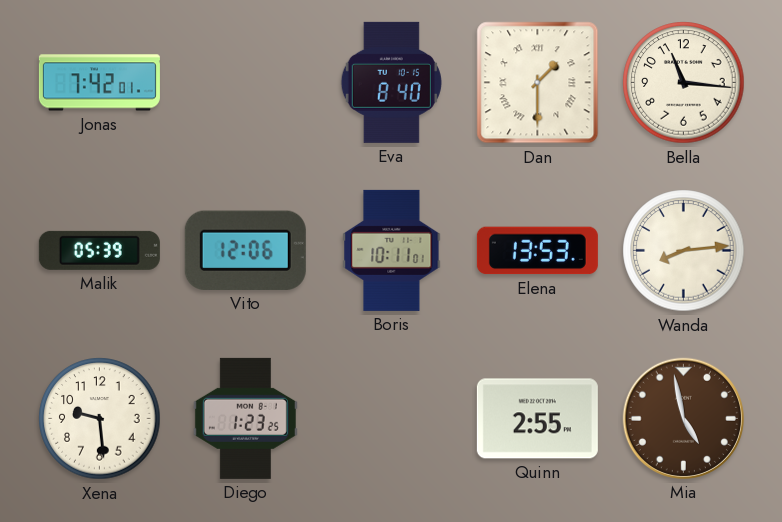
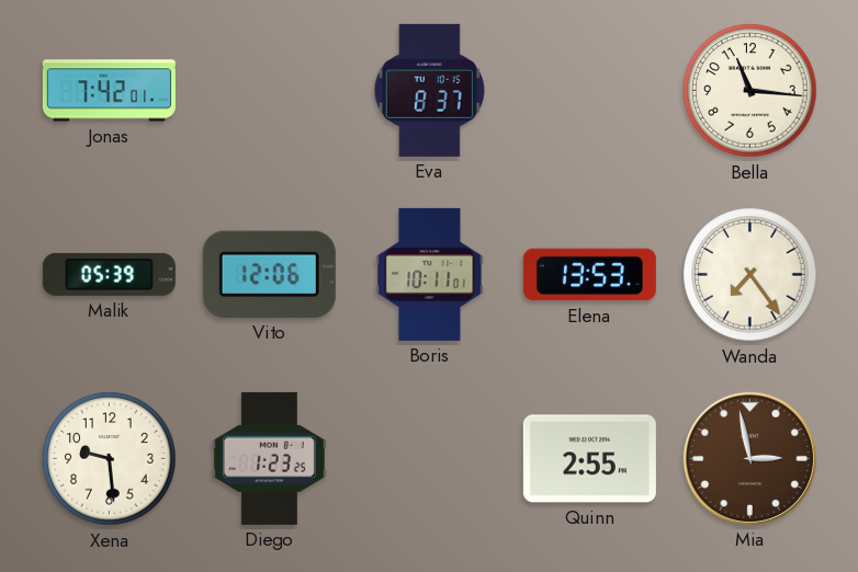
Eva: 8:40 -> 8:37 (429, 90)
Dan: 1:30 -> none (538, 83)
Wanda: 8:14 -> 7:24 (750, 275)
Mia: 4:58 -> 2:58 (749, 458)
